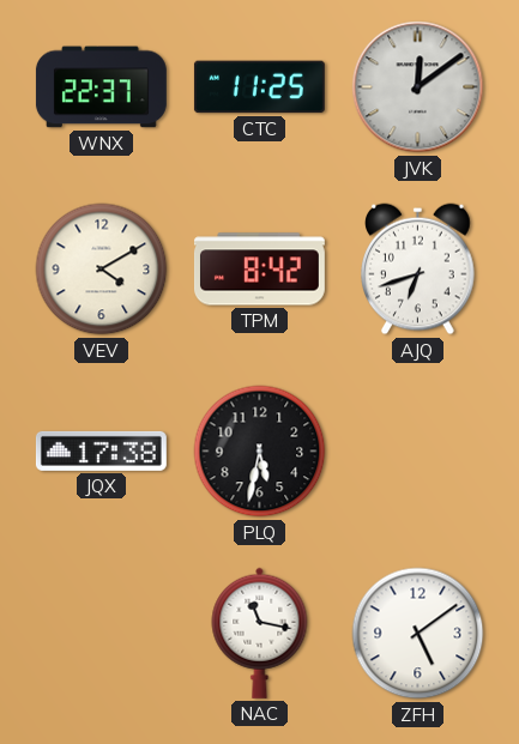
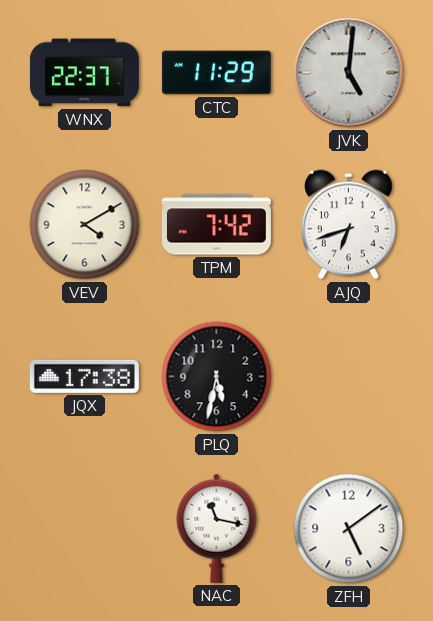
CTC: 11:25 -> 11:29 (216, 73)
JVK: 12:09 -> 5:01 (349, 73)
TPM: 8:42 -> 7:42 (216, 225)
